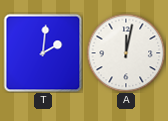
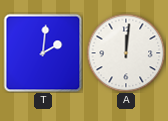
A: 12:02 -> 12:01 (126, 53)
